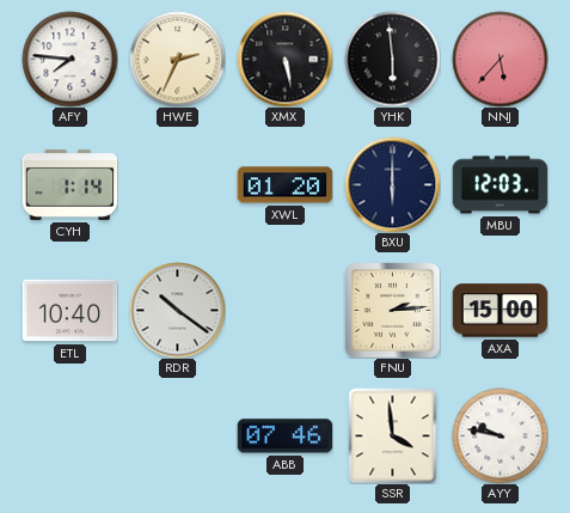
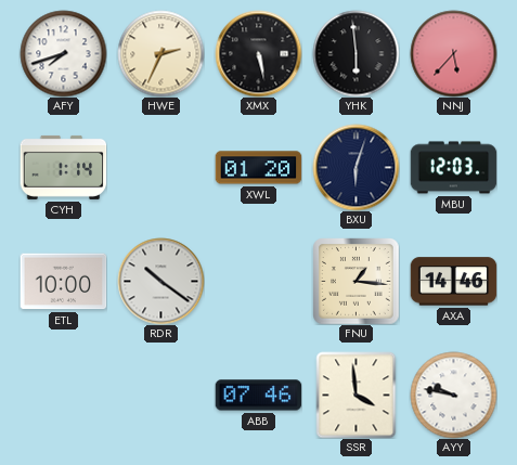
AFY: 7:46 -> 7:42 (63, 53)
BXU: 6:00 -> 6:03 (356, 167)
ETL: 10:40 -> 10:00 (63, 282)
FNU: 2:14 -> 1:16 (357, 282)
AXA: 15:00 -> 14:46 (453, 282)
